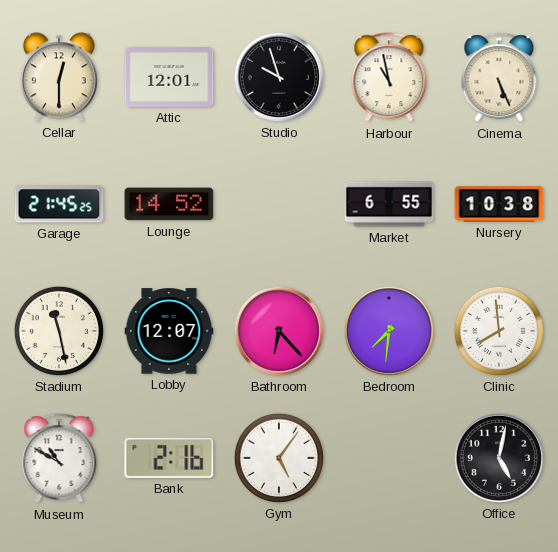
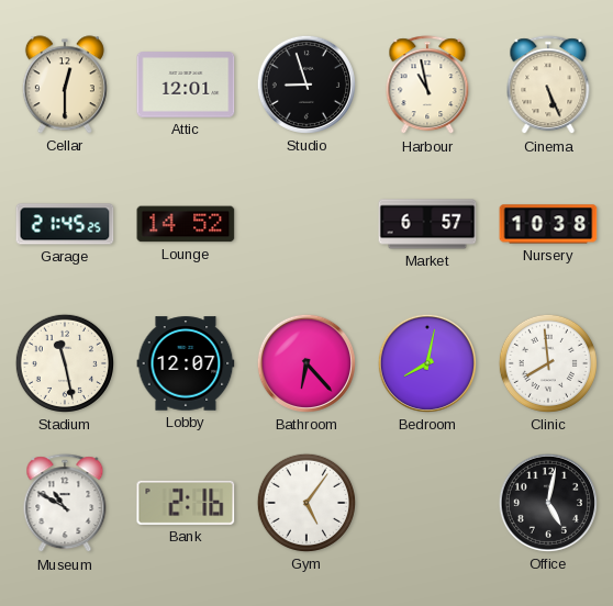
Studio: 9:57 -> 8:57 (306, 85)
Market: 6:55 -> 6:57 (427, 224)
Bedroom: 7:31 -> 8:02 (427, 363)
